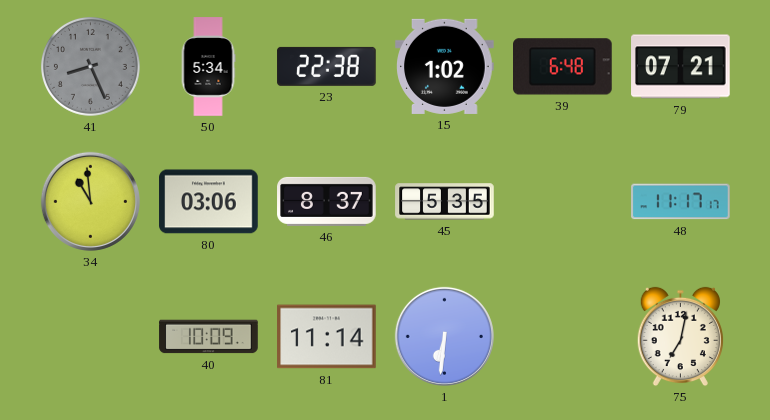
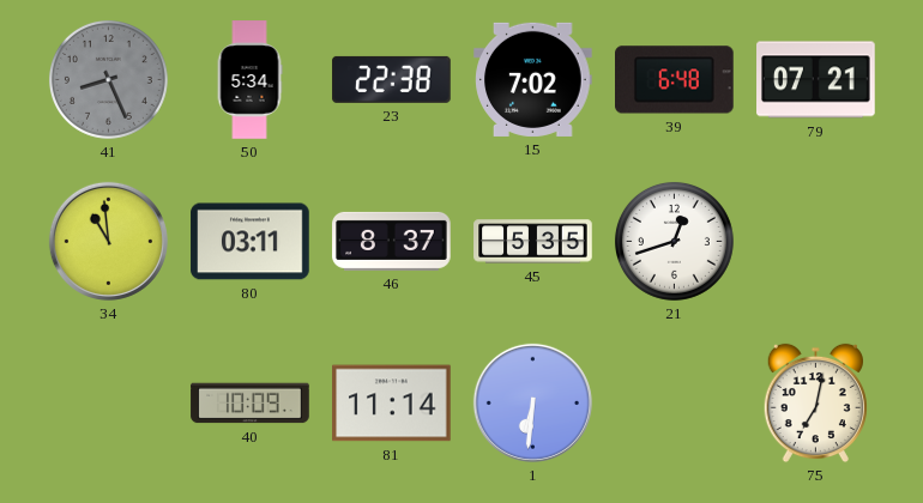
15: 1:02 -> 7:02 (533, 79)
80: 03:06 -> 03:11 (251, 242)
21: none -> 12:42 (674, 241)
48: 11:17 -> none (681, 202)
